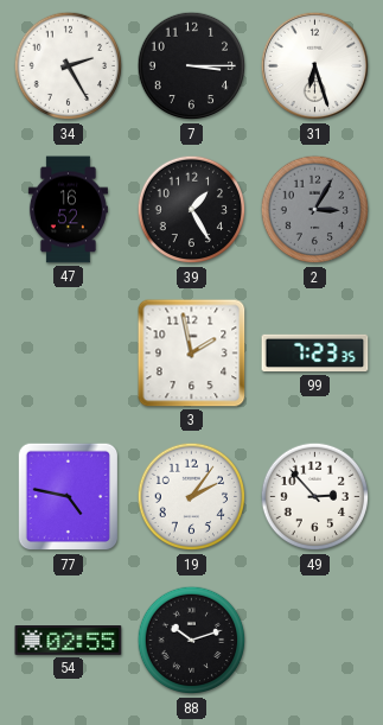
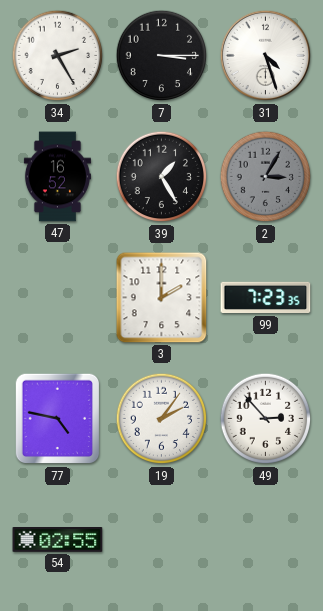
31: 6:27 -> 4:27 (266, 56)
3: 1:58 -> 2:00 (162, 298)
88: 10:12 -> none (192, 641)
